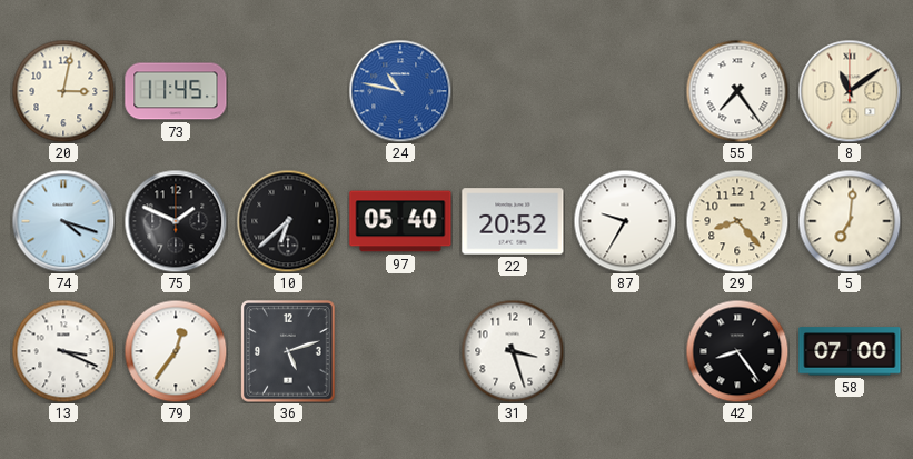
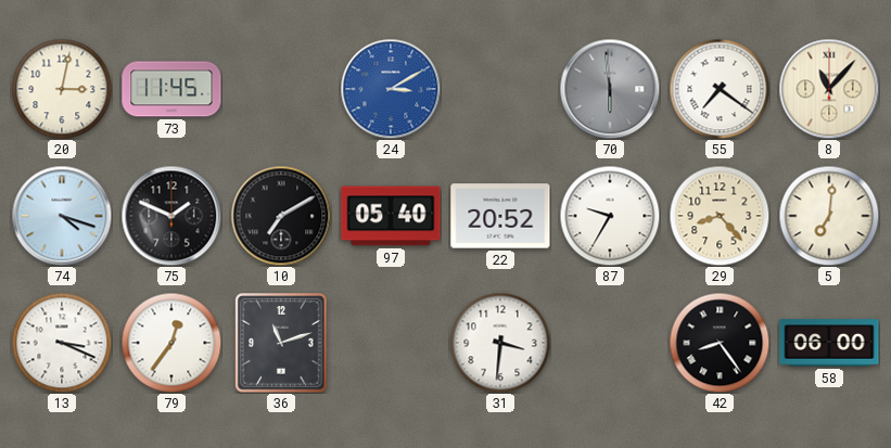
24: 10:47 -> 3:10 (391, 89)
70: none -> 5:59 (610, 89)
55: 7:24 -> 7:21 (720, 89)
8: 11:09 -> 11:07 (829, 89)
10: 6:38 -> 7:10 (281, 216)
36: 5:12 -> 11:12 (281, 343)
31: 3:27 -> 3:31 (500, 343)
58: 07:00 -> 06:00 (829, 343)
